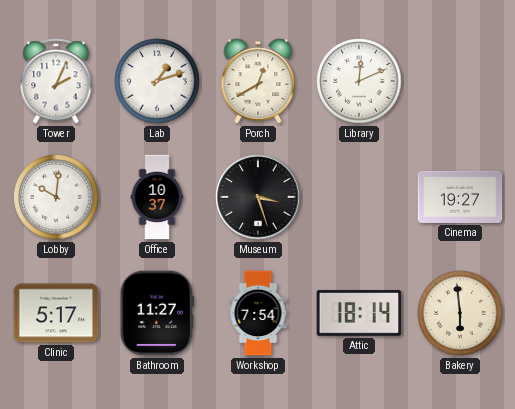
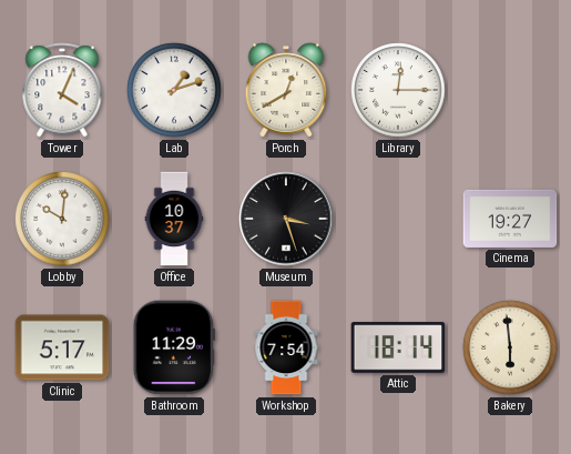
Tower: 2:04 -> 4:04 (62, 90)
Library: 12:11 -> 12:15 (398, 90)
Bathroom: 11:27 -> 11:29 (173, 347)
